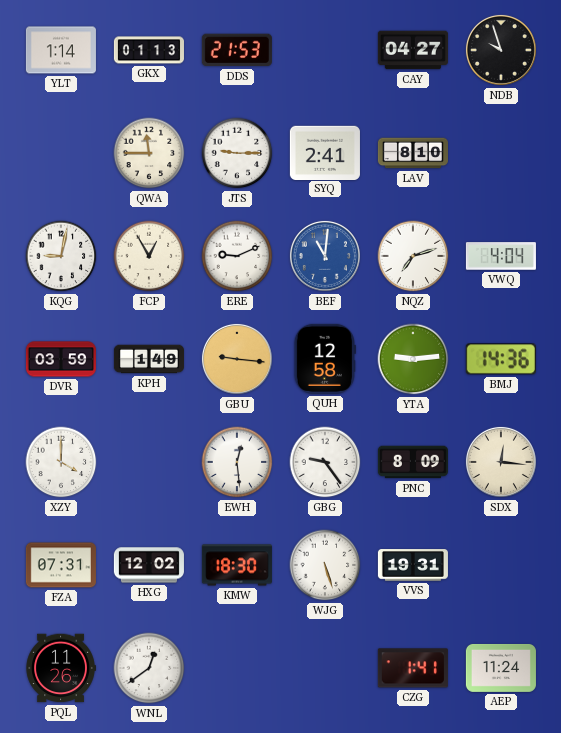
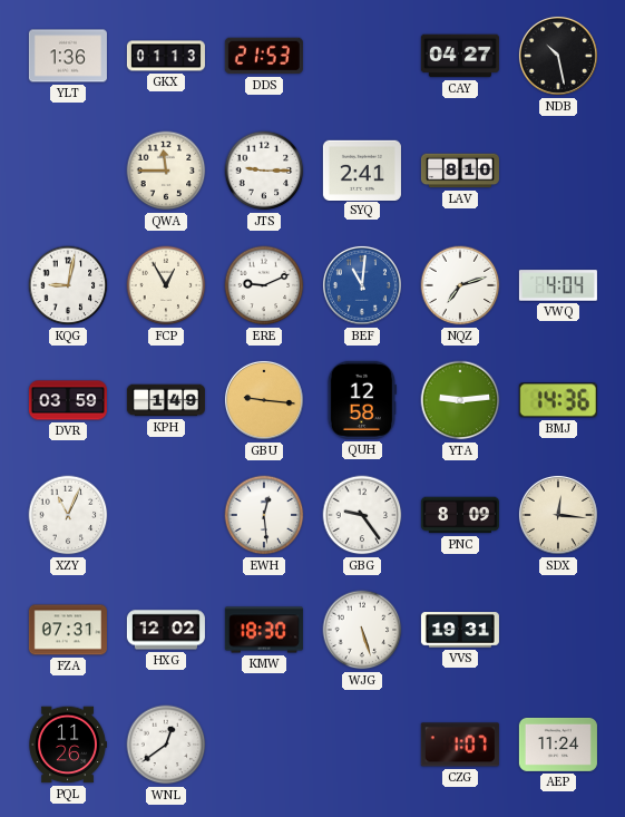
YLT: 1:14 -> 1:36 (68, 56)
NDB: 9:57 -> 10:28 (558, 56)
XZY: 4:00 -> 11:04 (68, 515)
CZG: 1:41 -> 1:07 (460, 745)
